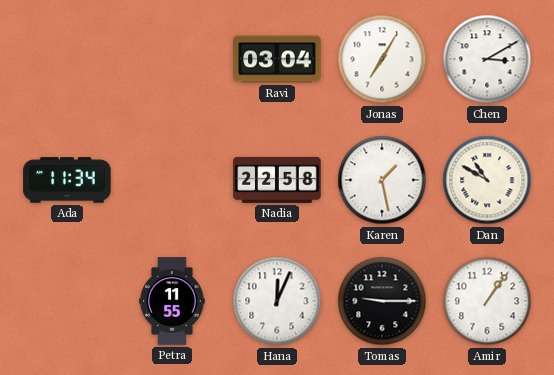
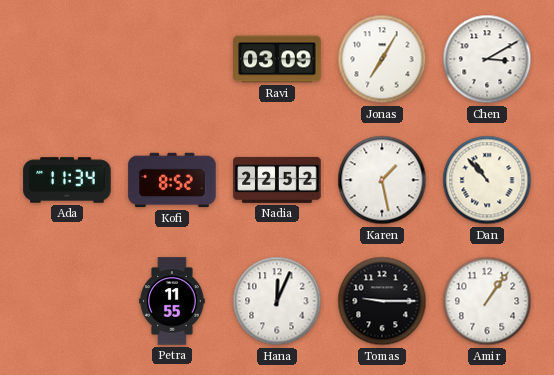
Ravi: 03:04 -> 03:09 (277, 59)
Kofi: none -> 8:52 (172, 180)
Nadia: 22:58 -> 22:52 (277, 180)
Dan: 10:50 -> 10:53 (487, 180)
